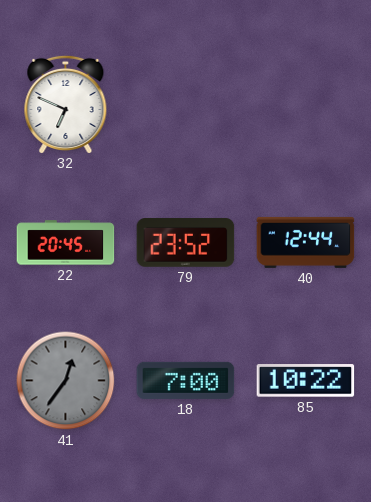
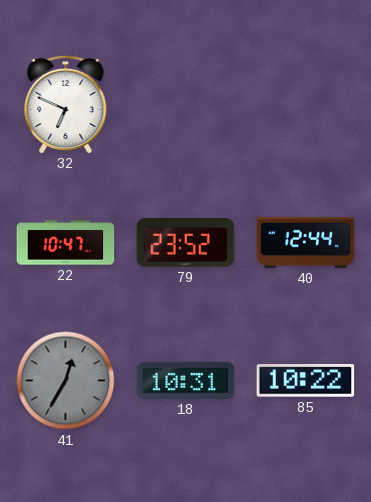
22: 20:45 -> 10:47 (66, 243)
41: 12:36 -> 12:35 (66, 381)
18: 7:00 -> 10:31 (186, 380)
